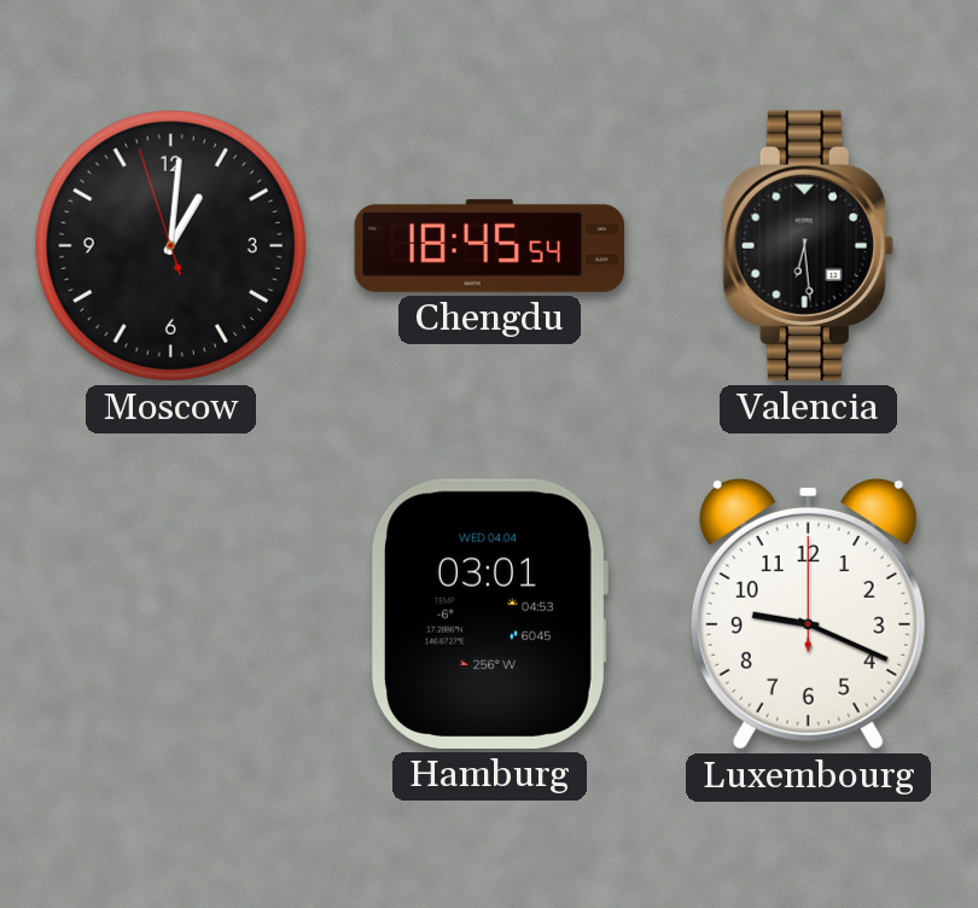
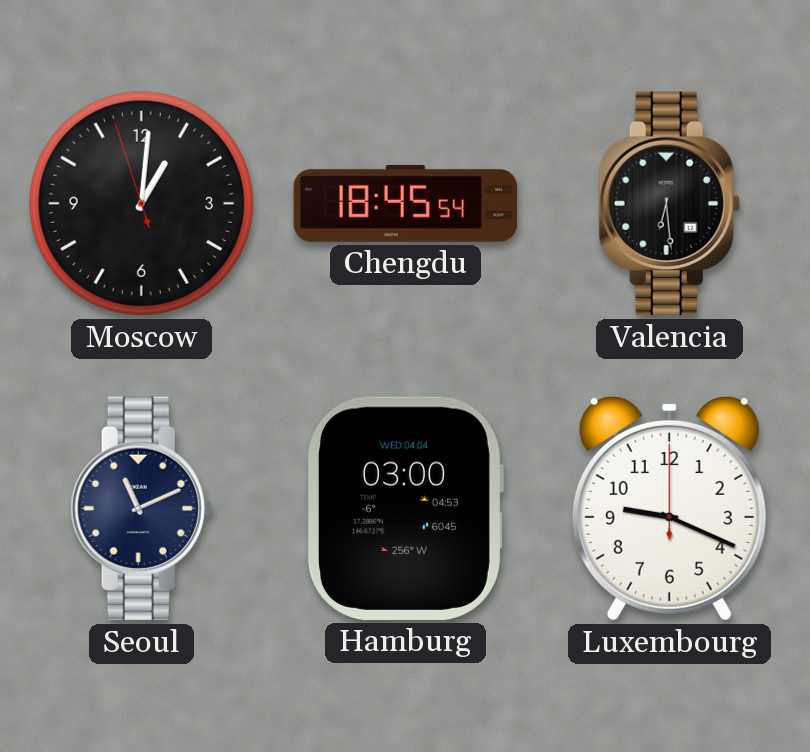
Seoul: none -> 11:11 (141, 509)
Hamburg: 03:01 -> 03:00 (405, 508)
